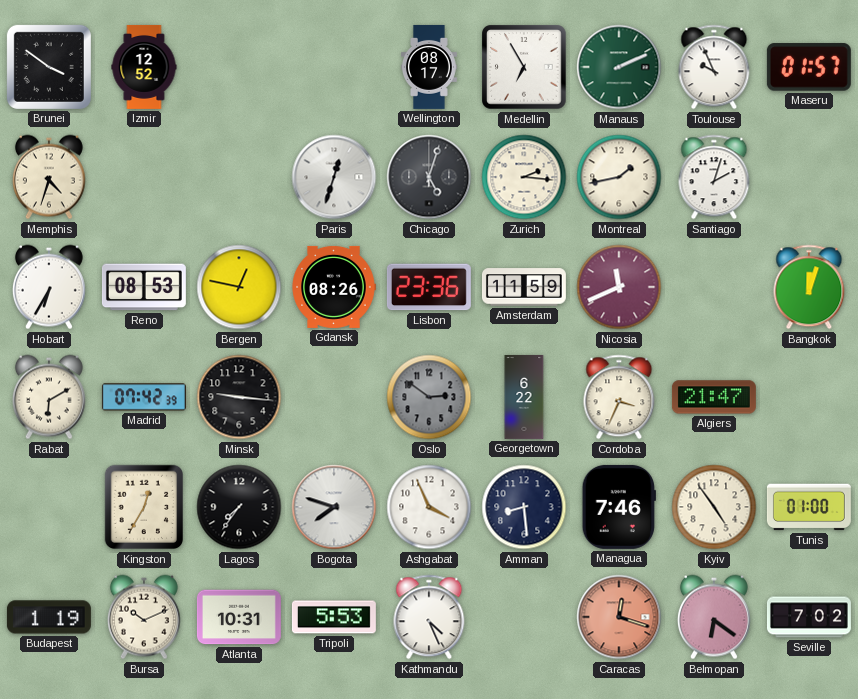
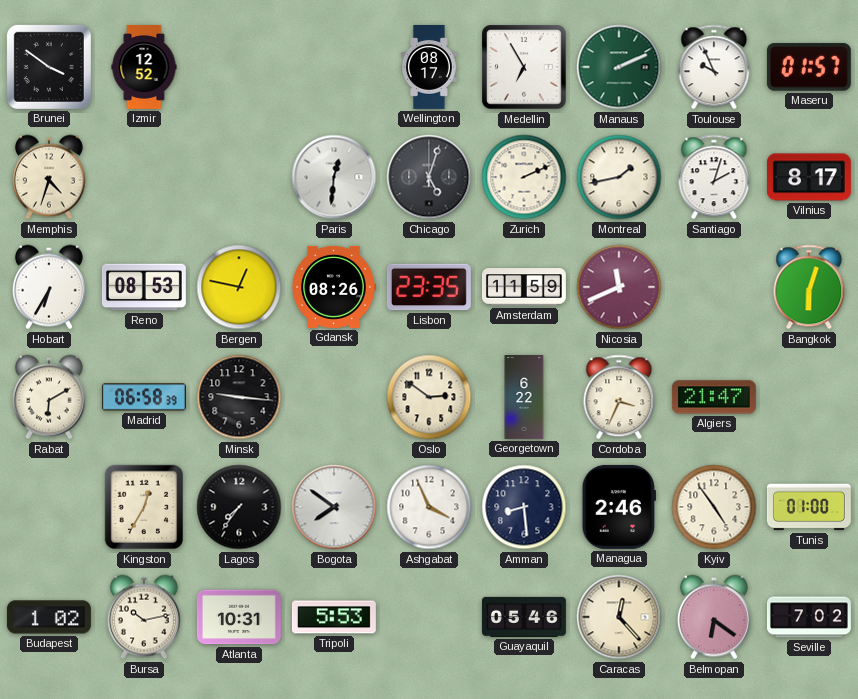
Paris: 12:33 -> 12:31 (334, 177)
Zurich: 2:16 -> 2:11 (524, 177)
Vilnius: none -> 8:17 (809, 177)
Lisbon: 23:36 -> 23:35 (429, 287)
Bangkok: 12:03 -> 6:03 (809, 287)
Madrid: 07:42 -> 06:58 (144, 397)
Oslo dial: grey -> cream (429, 397)
Bogota: 7:48 -> 7:51 (334, 507)
Managua: 7:46 -> 2:46 (619, 507)
Budapest: 1:19 -> 1:02 (49, 617)
Bursa: 10:11 -> 10:13 (144, 617)
Kathmandu: 4:26 -> none (429, 617)
Guayaquil: none -> 05:46 (524, 617)
Caracas: 12:18 -> 12:23 (619, 617)
Caracas dial: salmon -> cream (619, 617)
